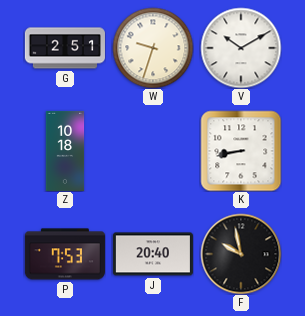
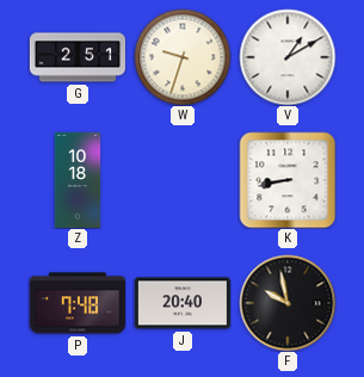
V: 10:10 -> 1:10 (288, 57)
P: 7:53 -> 7:48 (78, 303)
